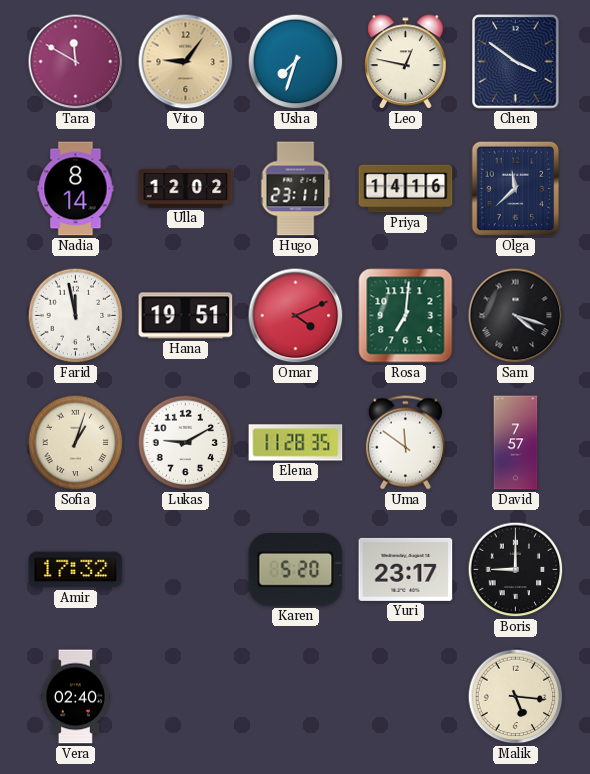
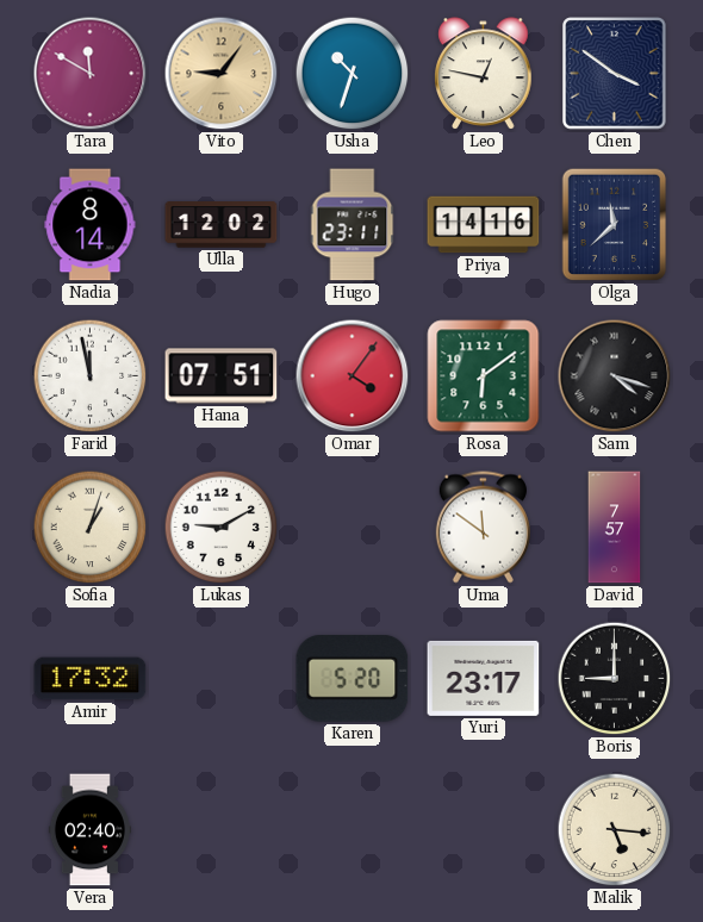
Usha: 7:33 -> 10:33 (353, 74)
Hana: 19:51 -> 07:51 (222, 376)
Omar: 4:11 -> 4:06 (353, 376)
Rosa: 7:01 -> 6:09 (484, 376)
Elena: 11:28 -> none (296, 443)
